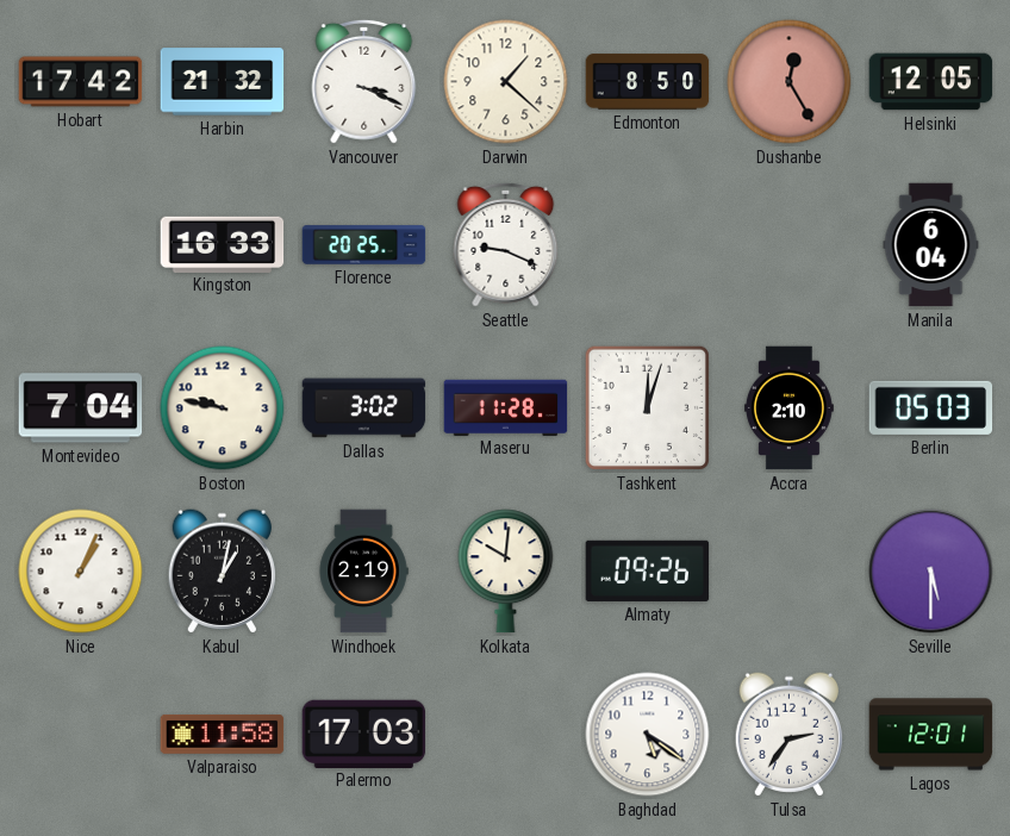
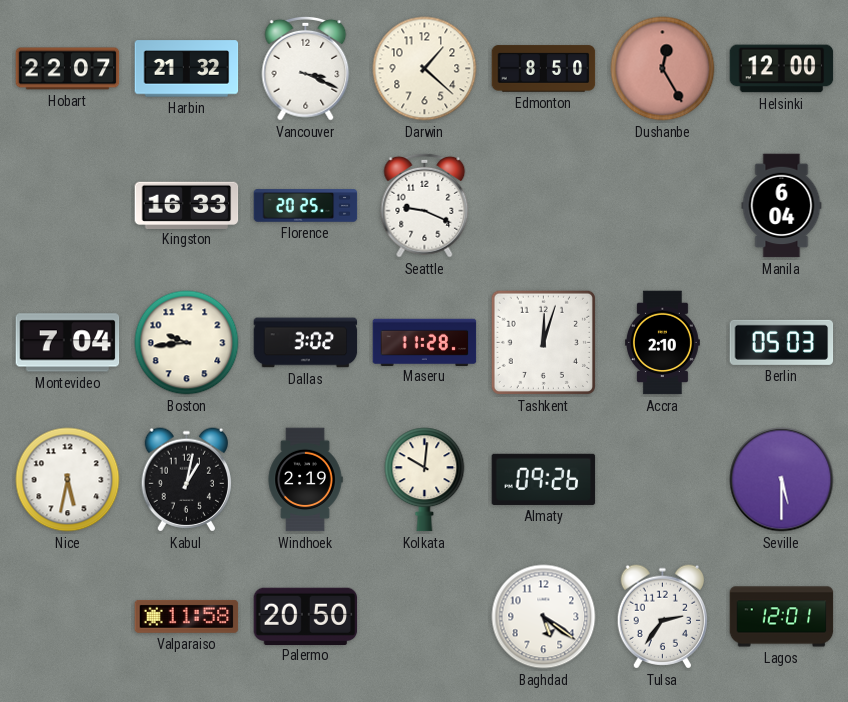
Hobart: 17:42 -> 22:07 (68, 69)
Helsinki: 12:05 -> 12:00 (782, 69)
Boston: 9:47 -> 9:44 (187, 343)
Nice: 1:04 -> 5:32 (68, 480)
Palermo: 17:03 -> 20:50 (306, 616)
